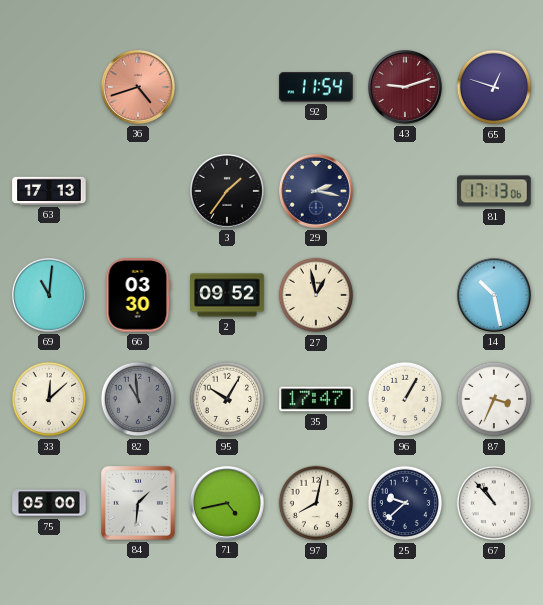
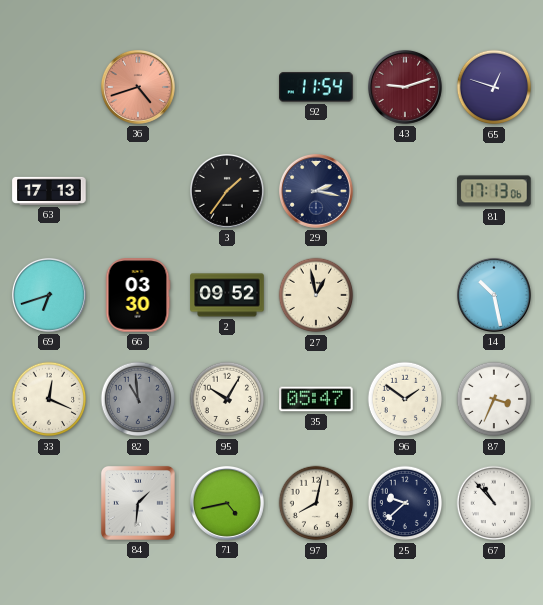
69: 11:01 -> 6:42 (49, 295)
33: 12:08 -> 12:19 (49, 399)
35: 17:47 -> 05:47 (316, 399)
96: 1:05 -> 1:51 (405, 399)
75: 05:00 -> none (49, 503)
